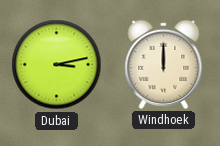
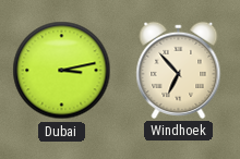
Windhoek: 12:00 -> 6:53 (179, 70)
